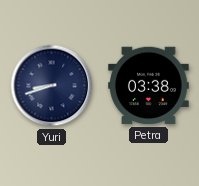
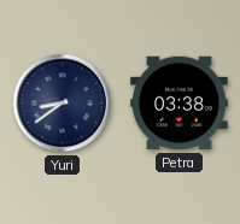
Yuri: 8:42 -> 8:39 (63, 104)
